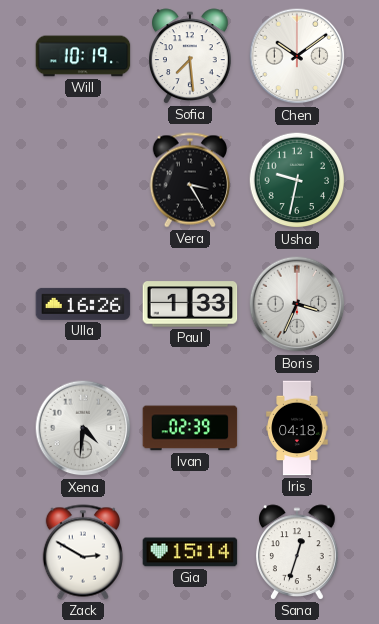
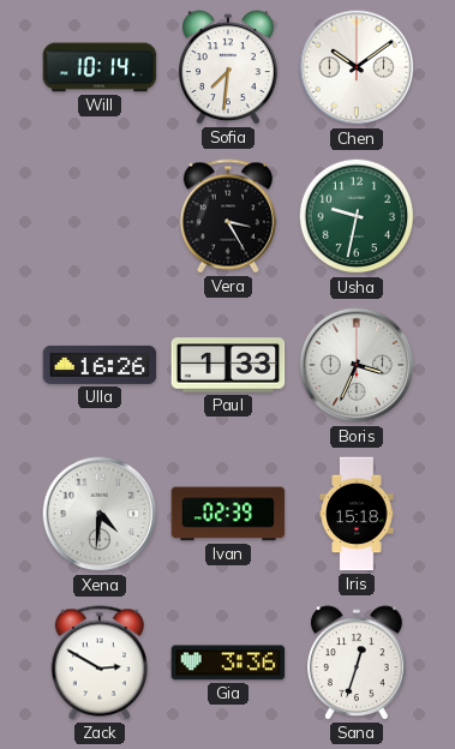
Will: 10:19 -> 10:14 (100, 67)
Sofia: 7:29 -> 7:31 (229, 67)
Iris: 04:18 -> 15:18 (357, 514)
Gia: 15:14 -> 3:36 (228, 663)
